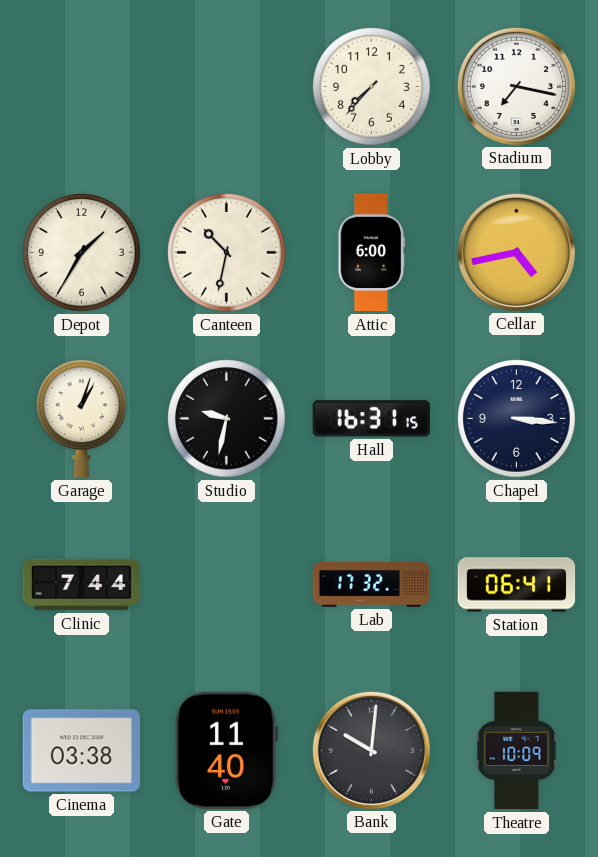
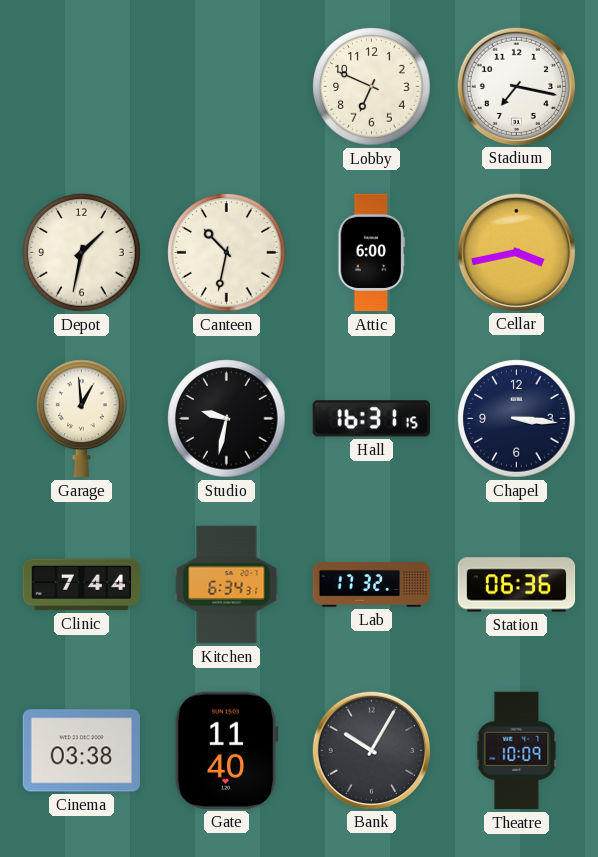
Lobby: 7:37 -> 6:49 (372, 87)
Depot: 1:35 -> 1:32 (82, 253)
Cellar: 4:43 -> 3:43 (516, 252)
Garage: 1:03 -> 12:59 (82, 419)
Kitchen: none -> 6:34 (227, 585)
Station: 06:41 -> 06:36 (517, 585)
Bank: 10:01 -> 10:05 (371, 750)
